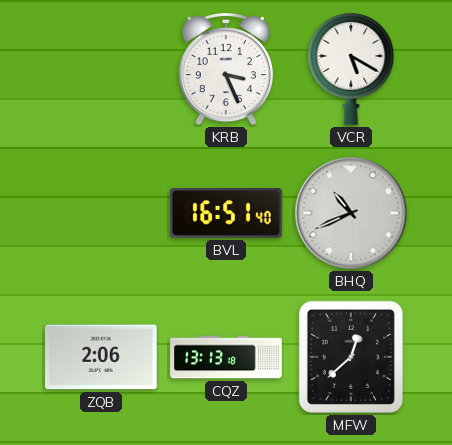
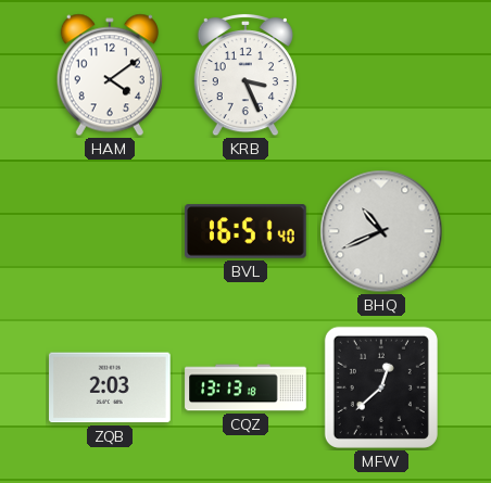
HAM: none -> 4:09 (110, 75)
VCR: 5:20 -> none (351, 69)
ZQB: 2:06 -> 2:03 (111, 387)
